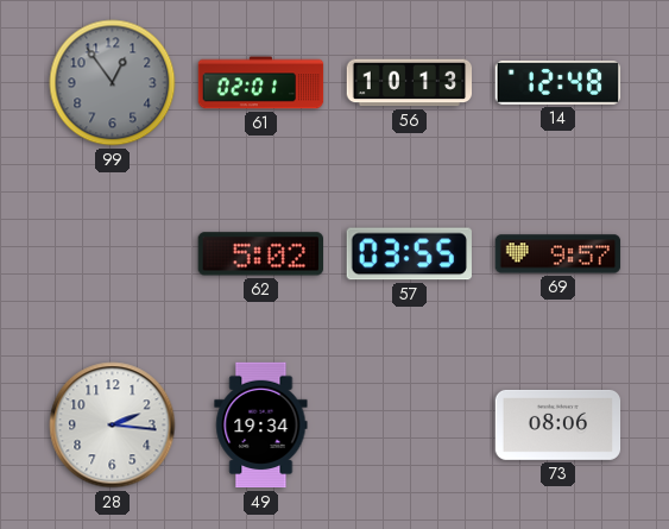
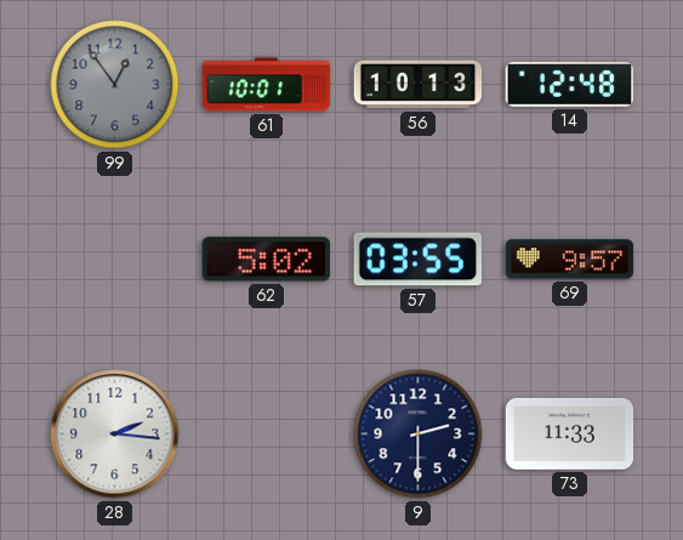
61: 02:01 -> 10:01 (267, 85)
49: 19:34 -> none (261, 426)
9: none -> 2:30 (419, 434)
73: 08:06 -> 11:33 (570, 433)
